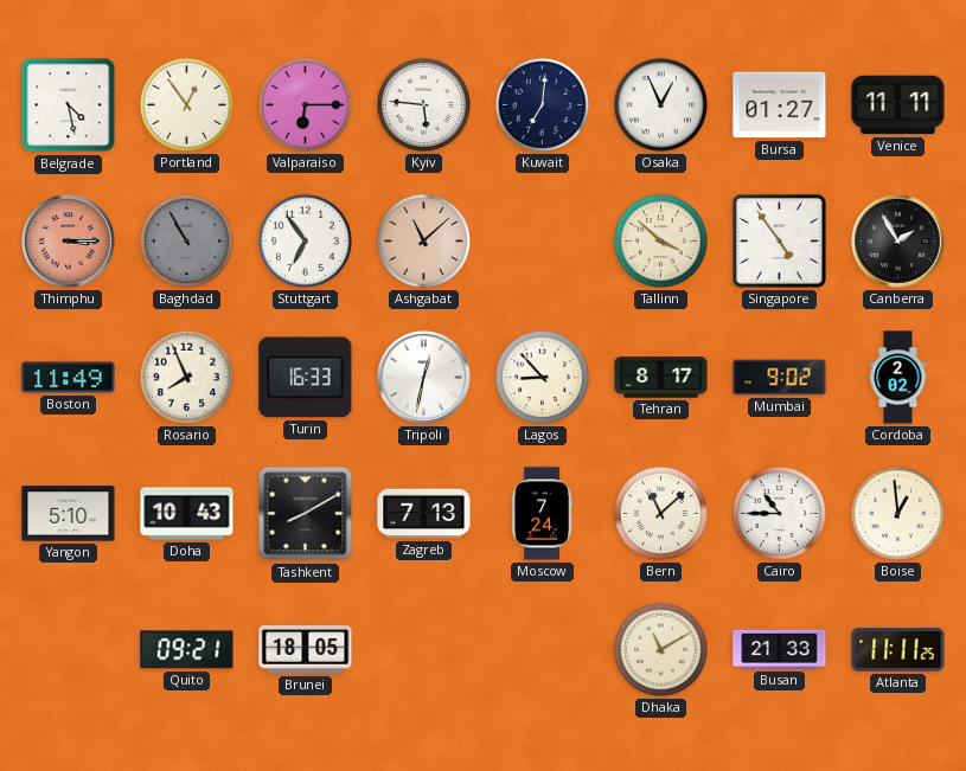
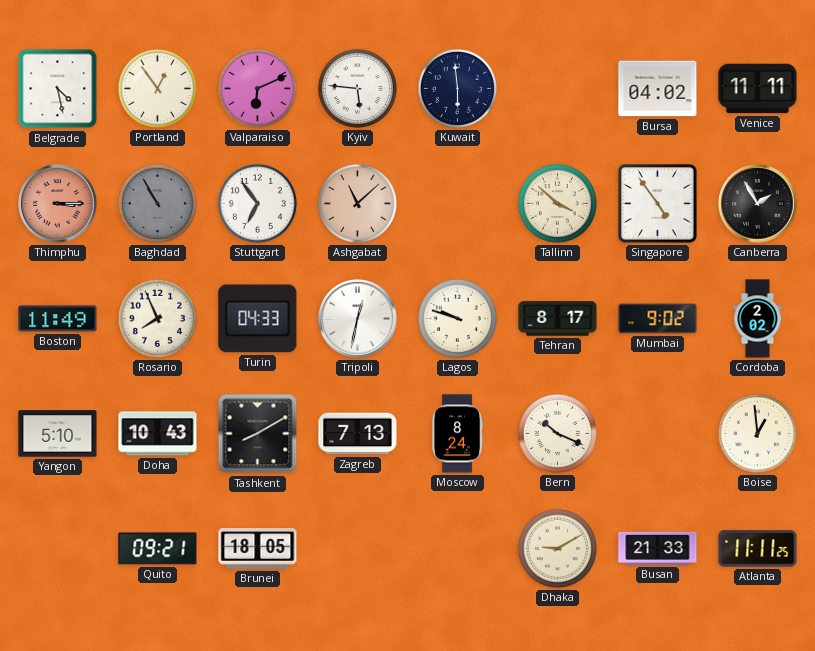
Valparaiso: 6:15 -> 6:11 (257, 88)
Kuwait: 7:01 -> 5:59 (457, 88)
Osaka: 12:56 -> none (660, 104)
Bursa: 01:27 -> 04:02 (658, 89)
Turin: 16:33 -> 04:33 (258, 319)
Lagos: 8:53 -> 9:48 (457, 318)
Moscow: 7:24 -> 8:24 (457, 434)
Bern: 11:08 -> 10:19 (557, 433)
Cairo: 10:45 -> none (779, 513)
Dhaka: 11:10 -> 9:10 (557, 548)
